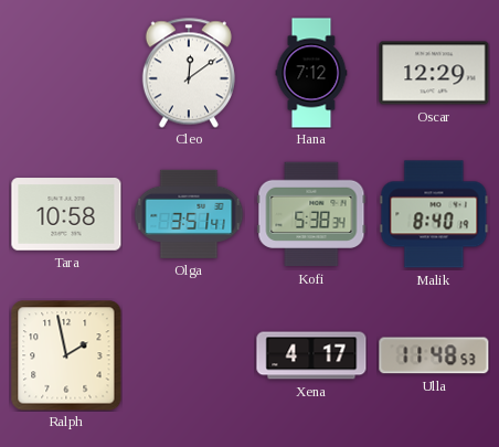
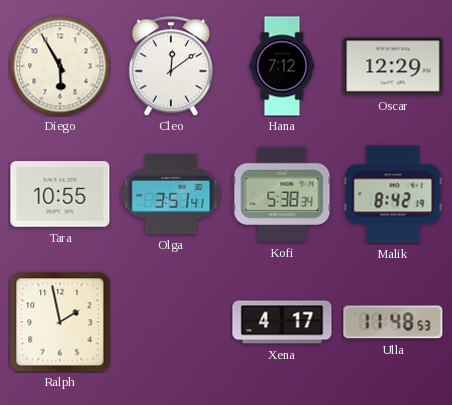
Diego: none -> 5:55 (60, 66)
Tara: 10:58 -> 10:55 (60, 194)
Malik: 8:40 -> 8:42 (393, 194)
